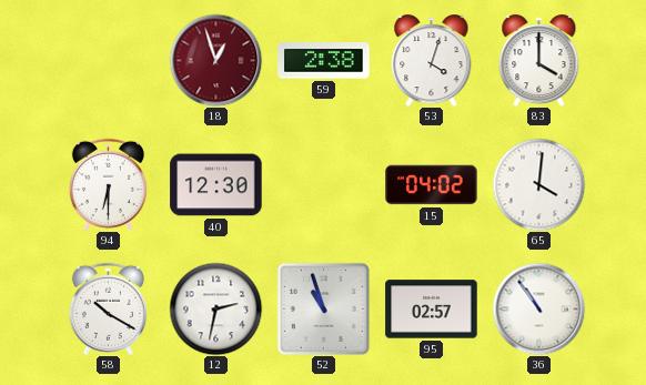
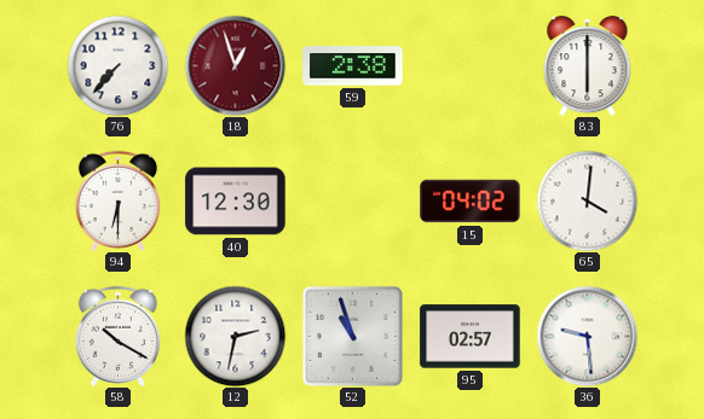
76: none -> 7:37 (117, 65)
53: 4:03 -> none (432, 61)
83: 4:00 -> 6:00 (588, 66)
36: 10:54 -> 9:29 (587, 336)
